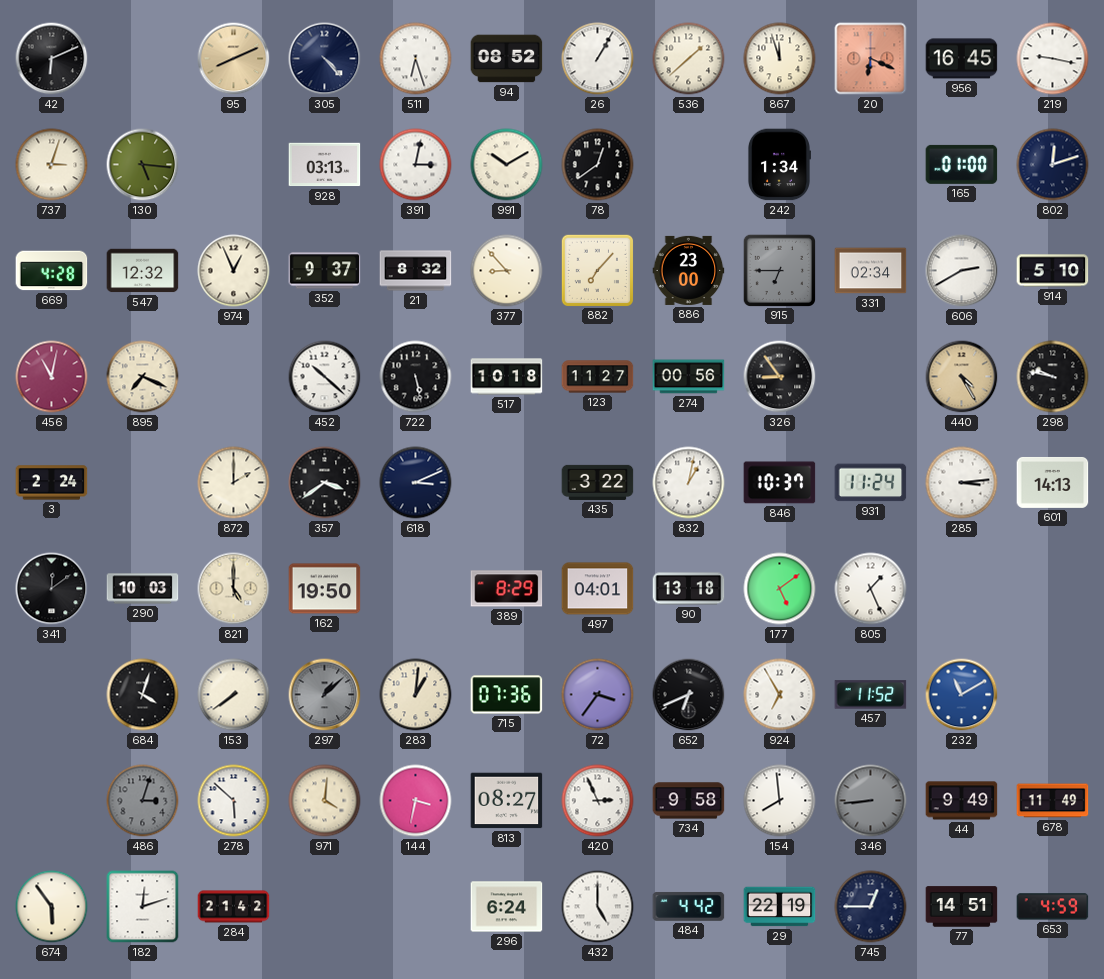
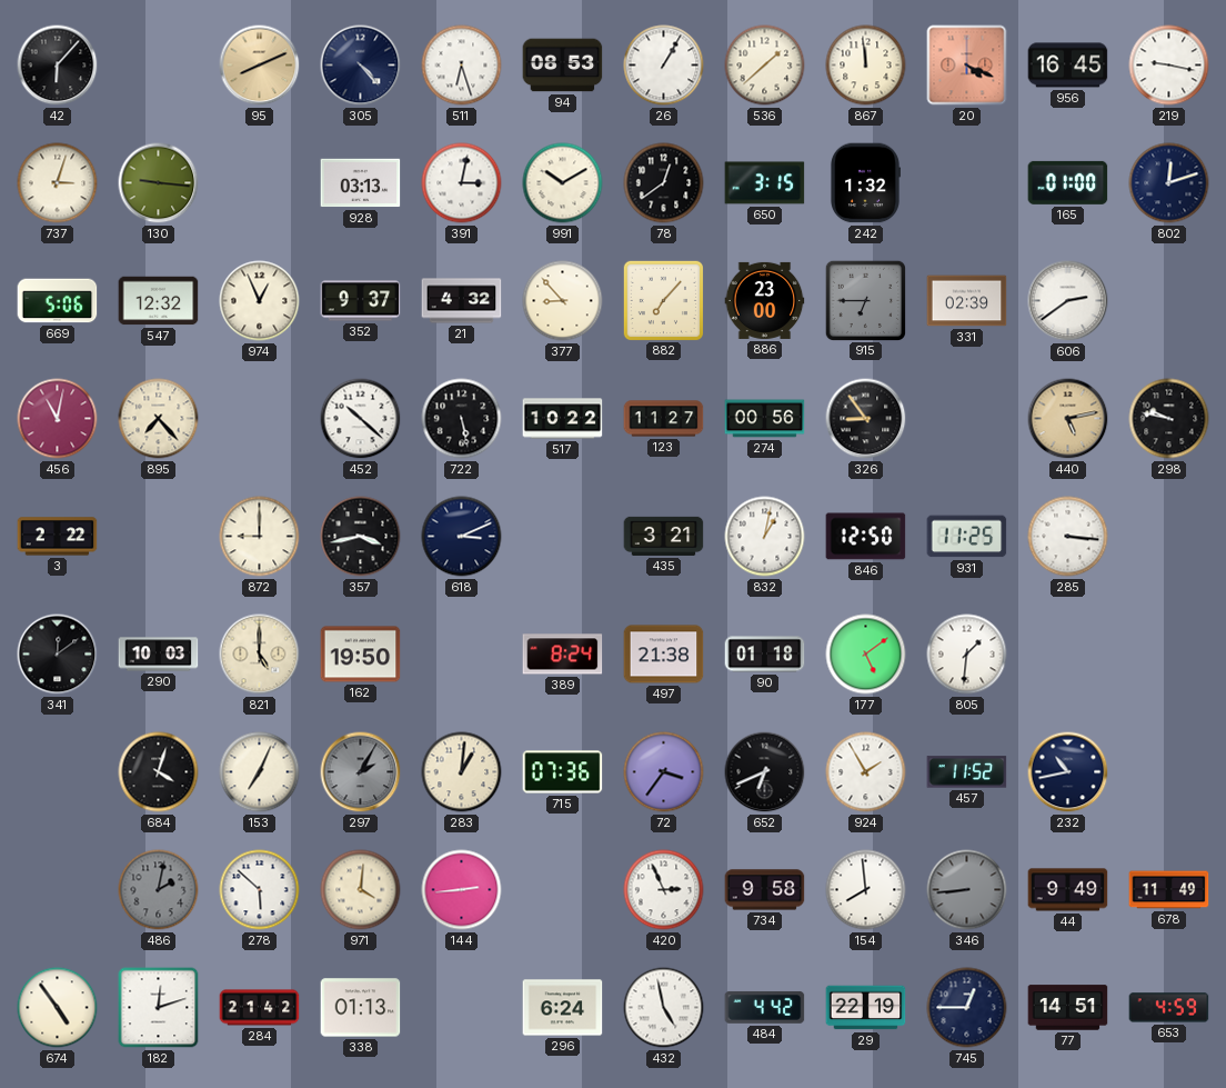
42: 6:11 -> 6:07 (58, 66)
94: 08:52 -> 08:53 (563, 66)
867: 11:57 -> 11:59 (866, 66)
20: 6:19 -> 4:19 (967, 66)
130: 5:16 -> 9:16 (159, 183)
650: none -> 3:15 (765, 183)
242: 1:34 -> 1:32 (865, 183)
669: 4:28 -> 5:06 (58, 301)
21: 8:32 -> 4:32 (462, 301)
331: 02:34 -> 02:39 (967, 301)
606: 2:40 -> 2:39 (1068, 301)
914: 5:10 -> none (1053, 271)
895: 7:19 -> 7:23 (159, 419)
517: 10:18 -> 10:22 (563, 419)
440: 4:25 -> 5:13 (1068, 419)
3: 2:24 -> 2:22 (58, 537)
872: 2:00 -> 9:00 (260, 537)
357: 3:39 -> 3:43 (361, 537)
435: 3:22 -> 3:21 (664, 536)
846: 10:37 -> 12:50 (866, 537)
931: 11:24 -> 11:25 (967, 537)
285: 3:14 -> 3:16 (1068, 537)
601: 14:13 -> none (1053, 482)
389: 8:29 -> 8:24 (563, 655)
497: 04:01 -> 21:38 (664, 655)
90: 13:18 -> 01:18 (765, 655)
805: 1:26 -> 1:31 (967, 655)
153: 7:39 -> 7:04 (260, 772)
297: 1:08 -> 2:05 (361, 772)
924: 6:55 -> 1:55 (866, 772)
232: 11:10 -> 10:43 (1068, 772)
232 dial: blue -> navy (1068, 772)
486: 3:03 -> 2:02 (159, 890)
144: 3:32 -> 2:44 (462, 890)
813: 08:27 -> none (507, 801)
674: 5:54 -> 4:54 (58, 1008)
338: none -> 01:13 (361, 1008)
432: 5:00 -> 4:58 (664, 1008)
